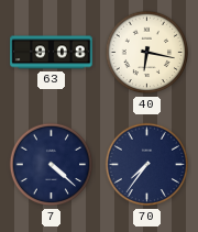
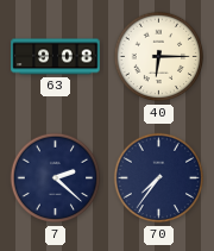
40: 6:17 -> 6:15 (159, 57)
7: 4:22 -> 2:22 (56, 178)
